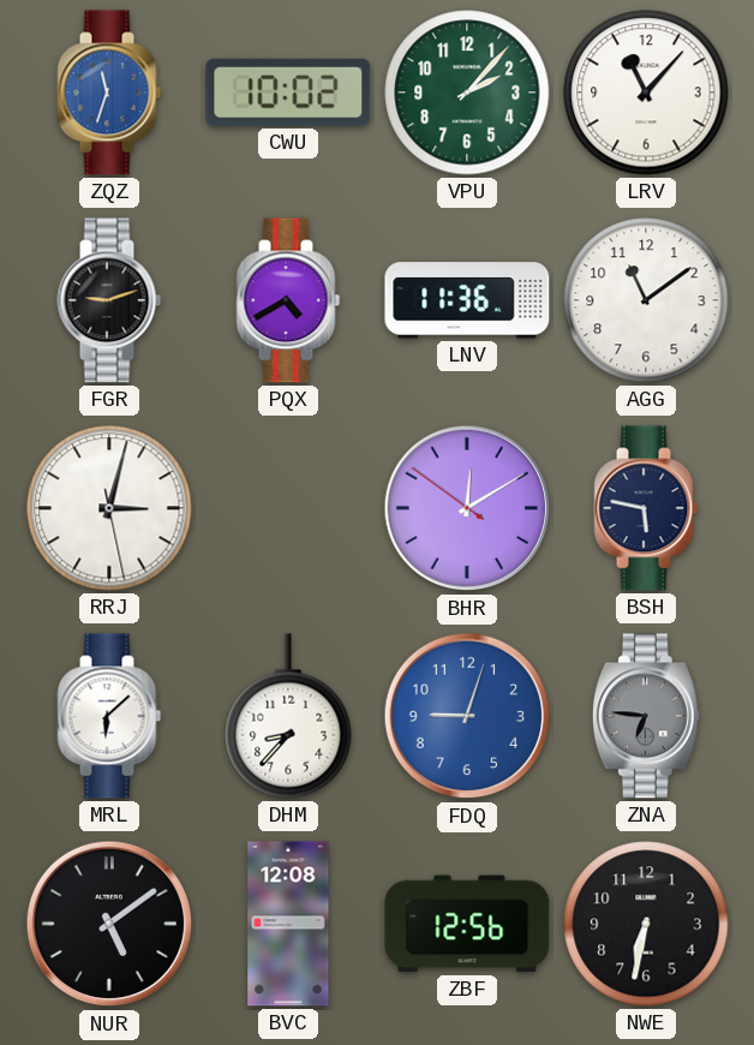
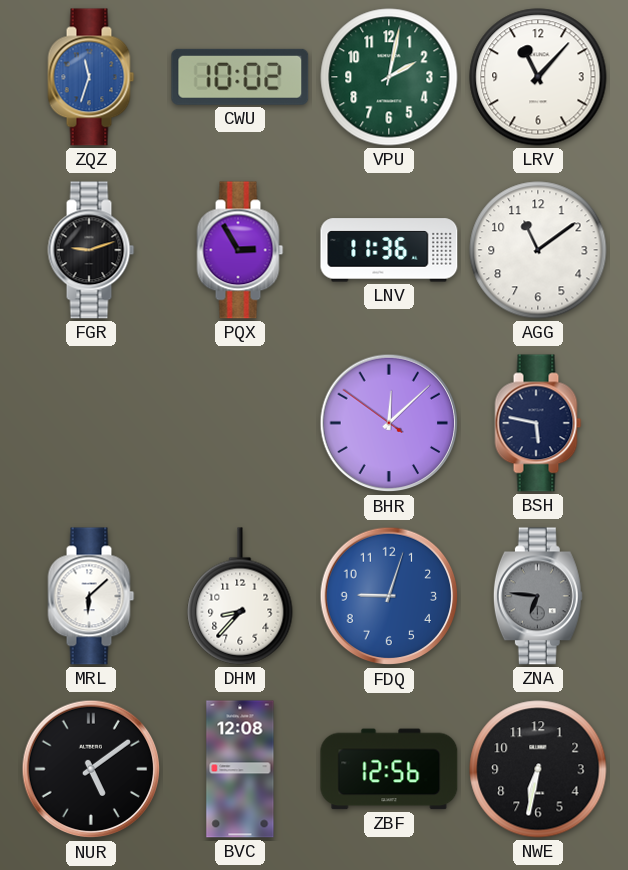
VPU: 2:07 -> 2:02 (389, 77)
PQX: 4:40 -> 2:55 (240, 250)
RRJ: 3:02 -> none (109, 508)
BHR: 12:09 -> 12:07 (389, 423)
